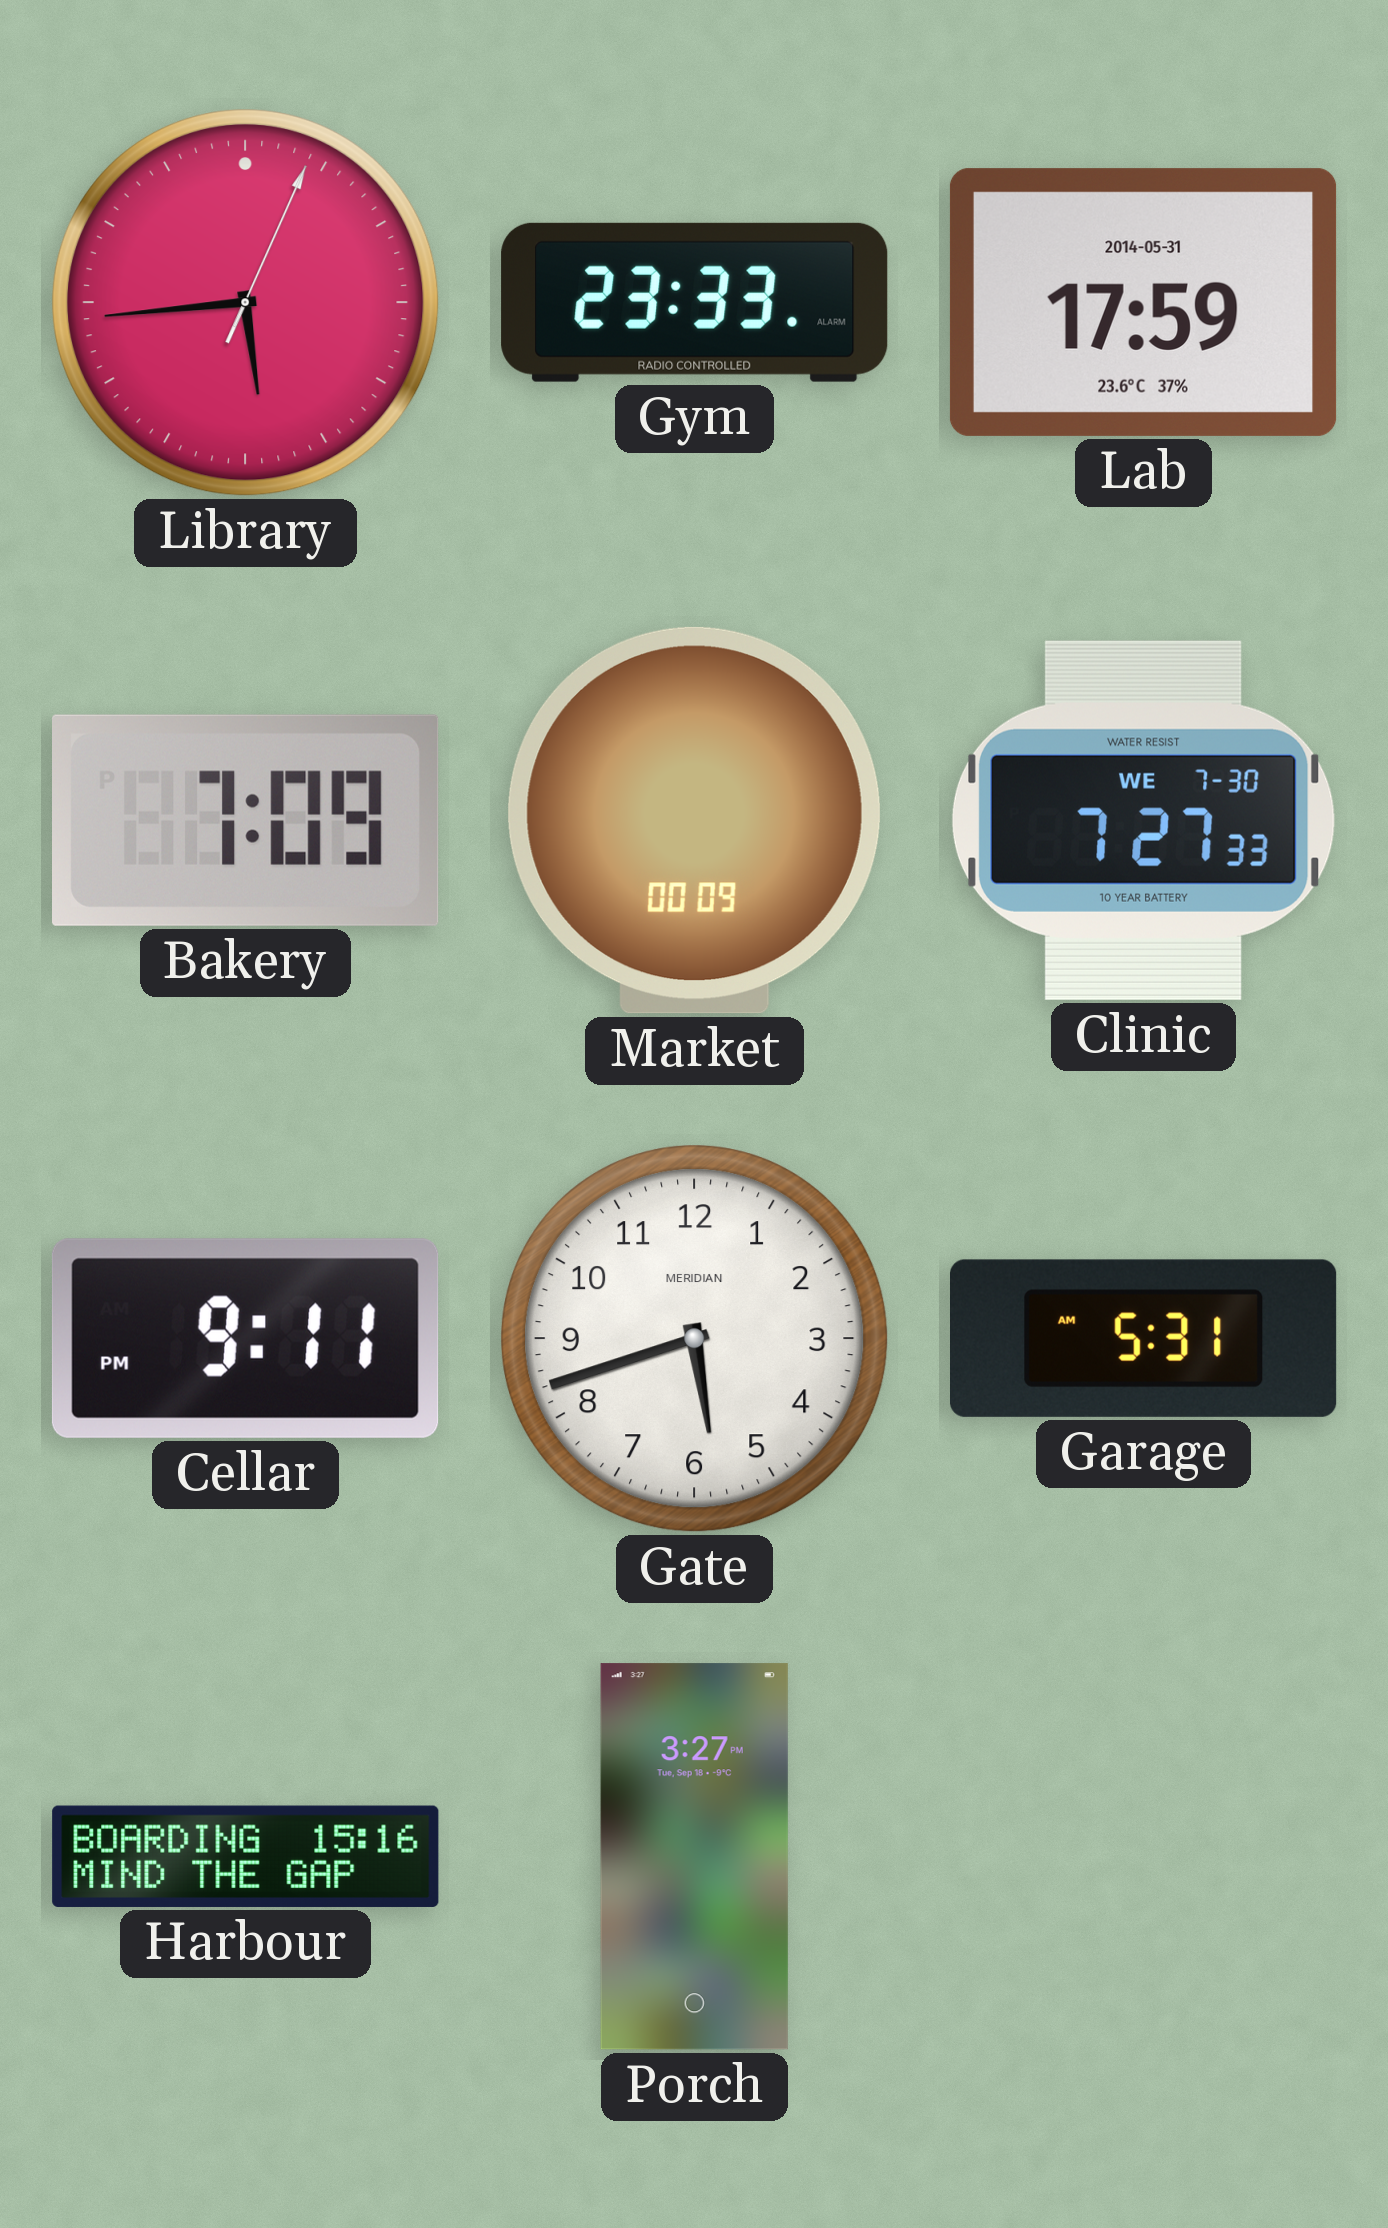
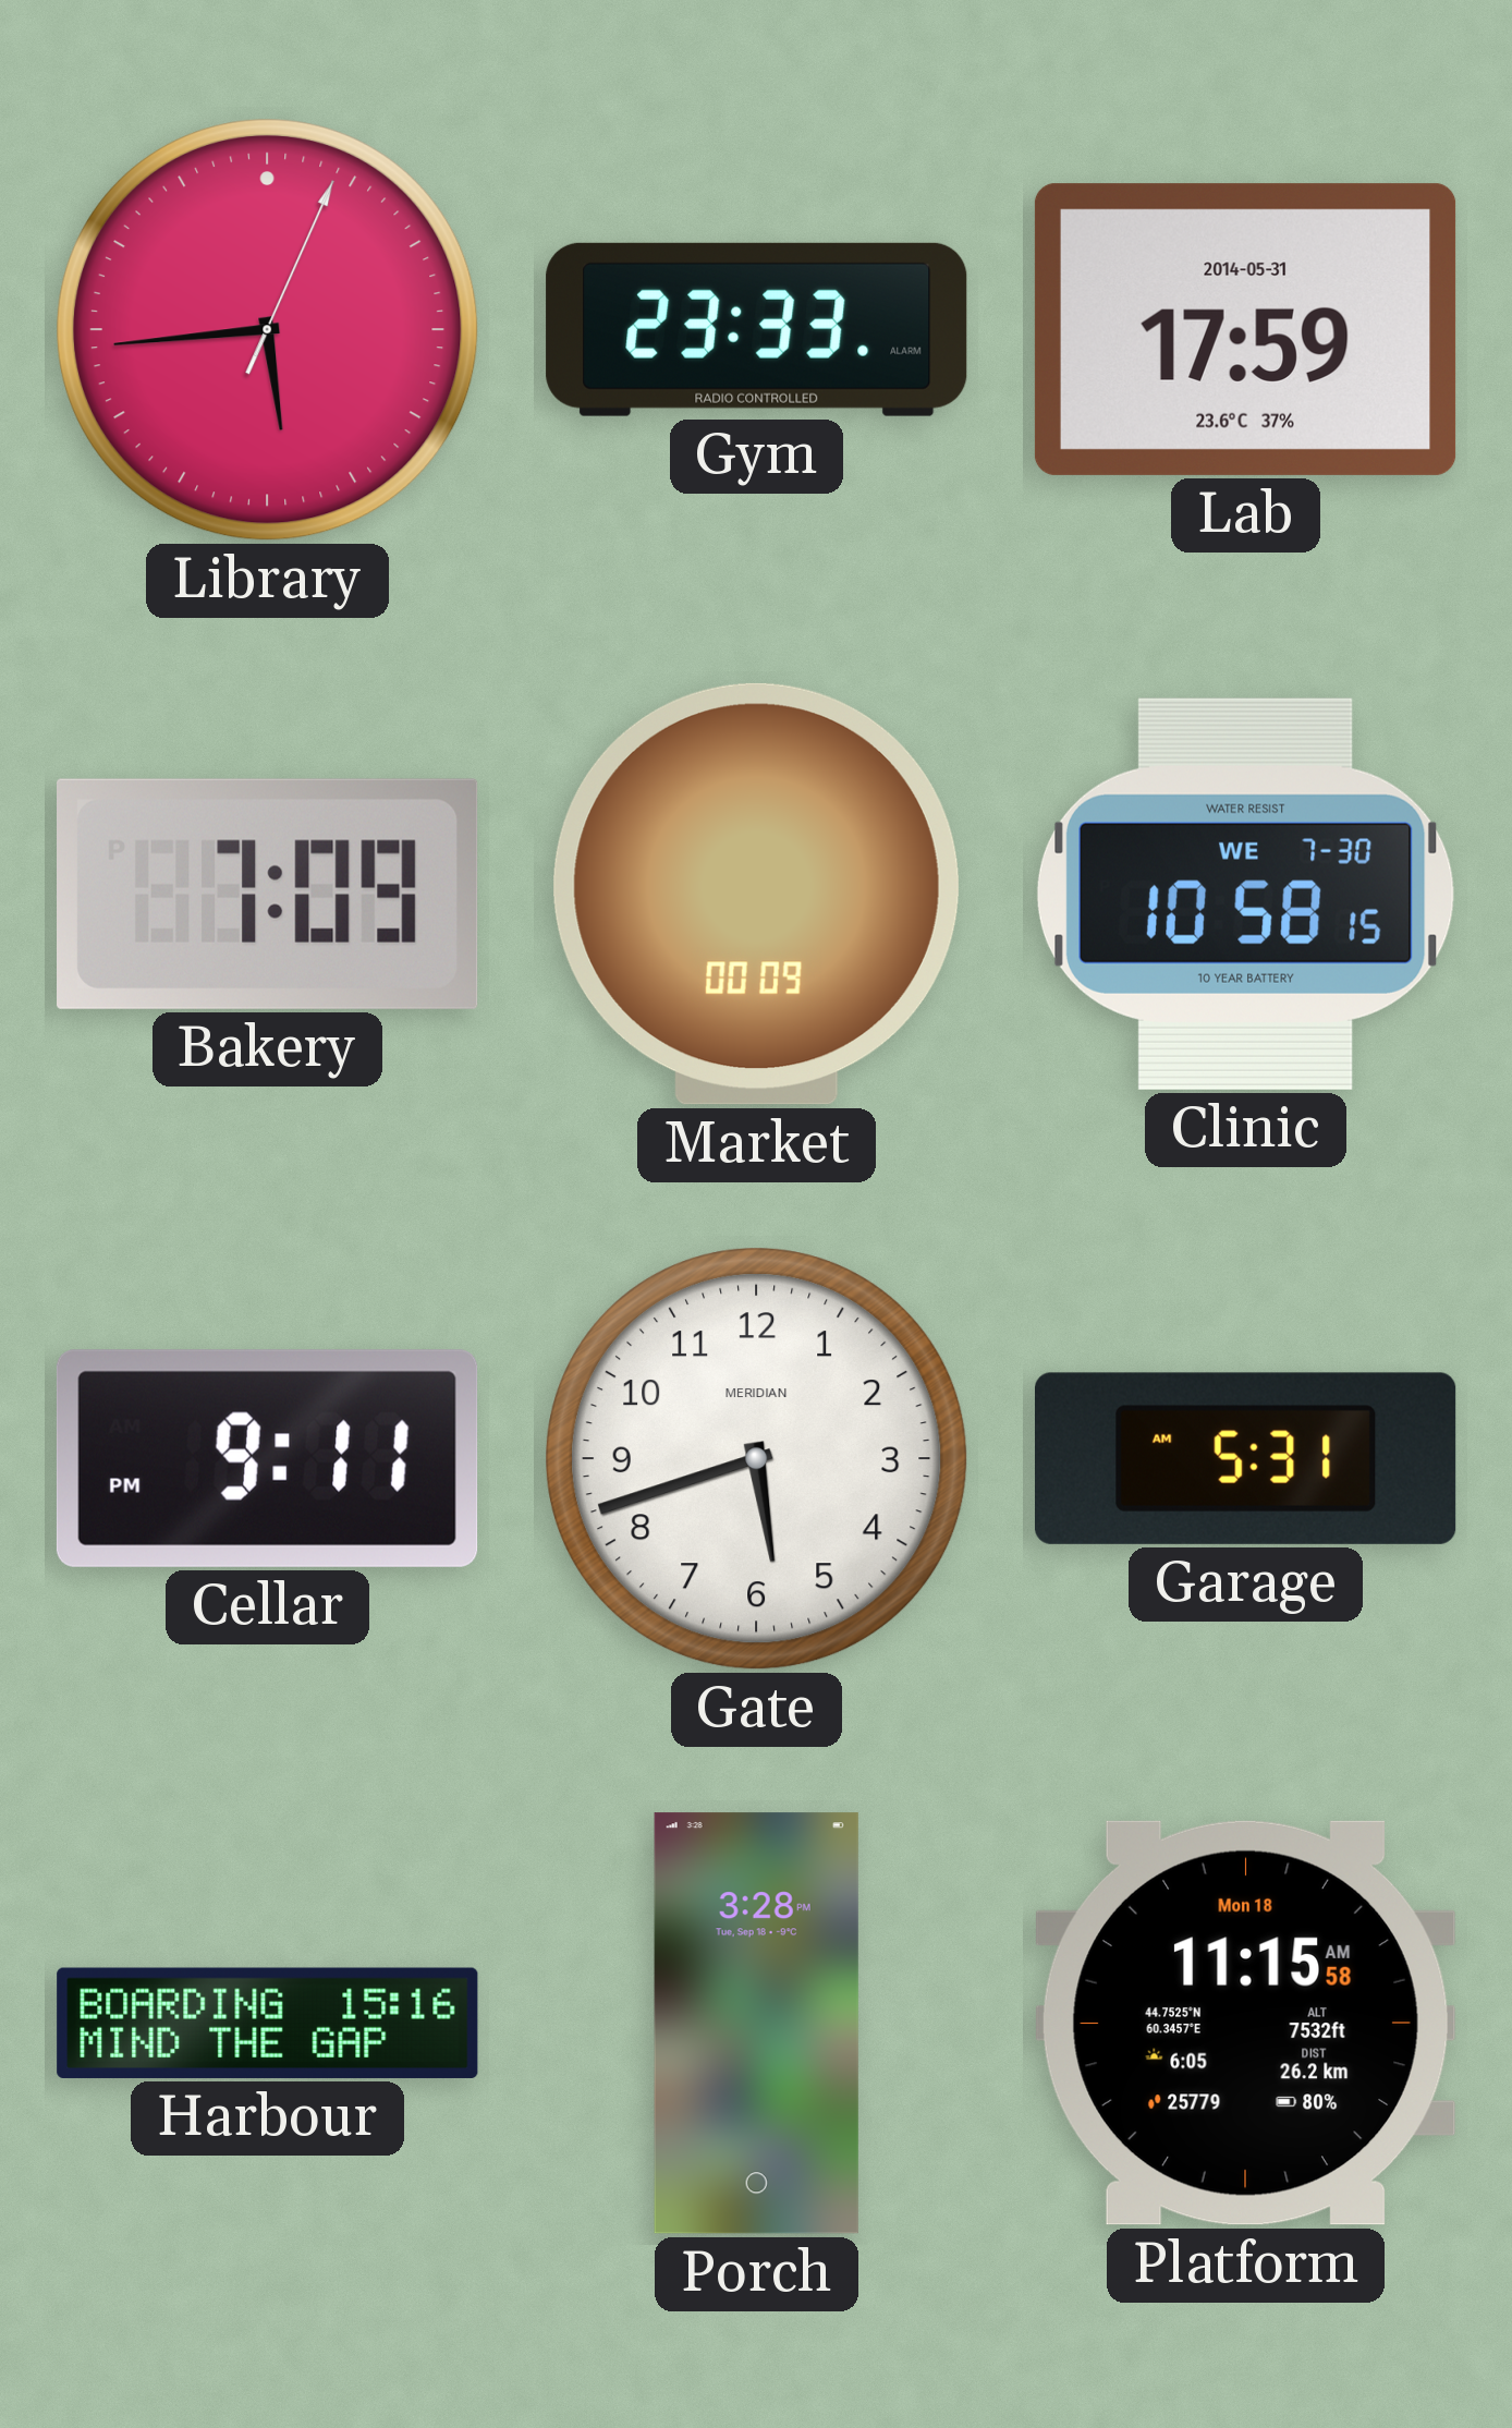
Clinic: 7:27 -> 10:58 (1245, 894)
Porch: 3:27 -> 3:28 (756, 2024)
Platform: none -> 11:15 (1245, 2023)
